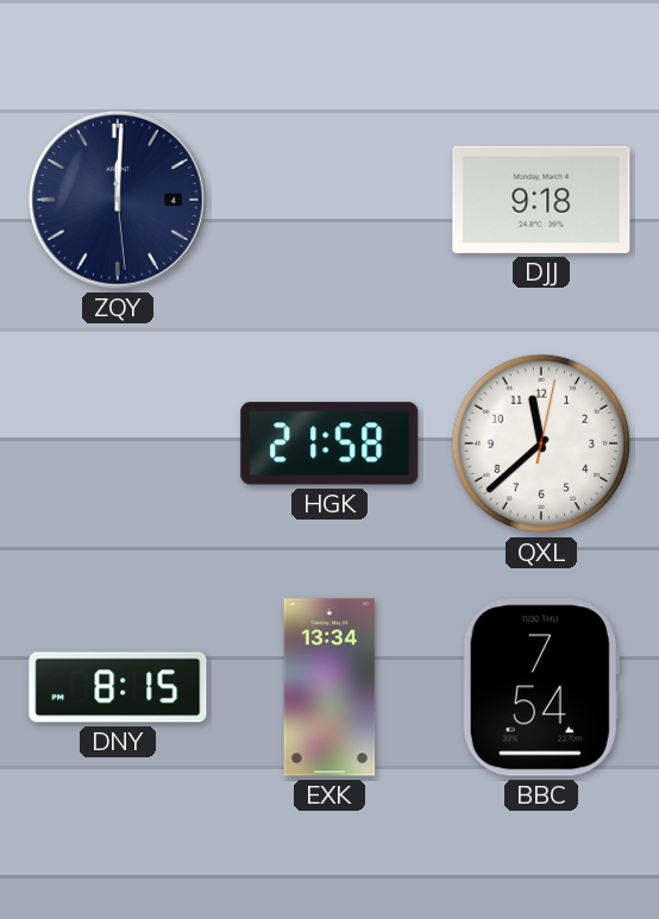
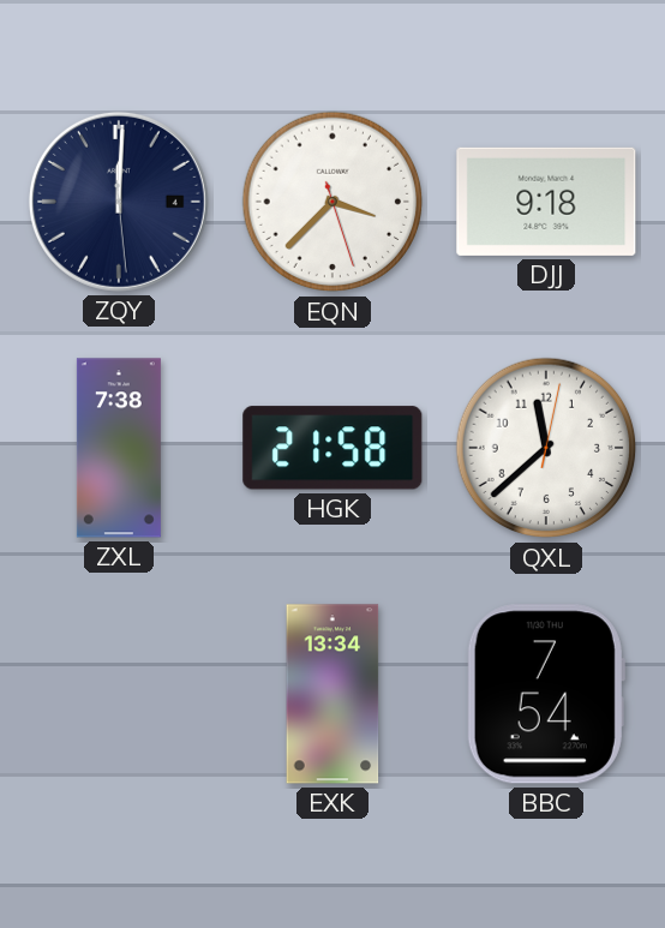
EQN: none -> 3:37 (332, 202)
ZXL: none -> 7:38 (119, 448)
DNY: 8:15 -> none (118, 687)
